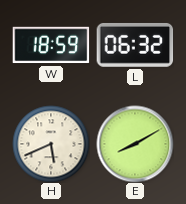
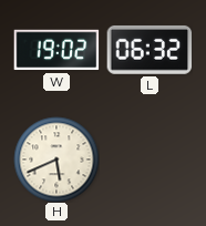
W: 18:59 -> 19:02 (56, 50)
E: 8:10 -> none (135, 144)
